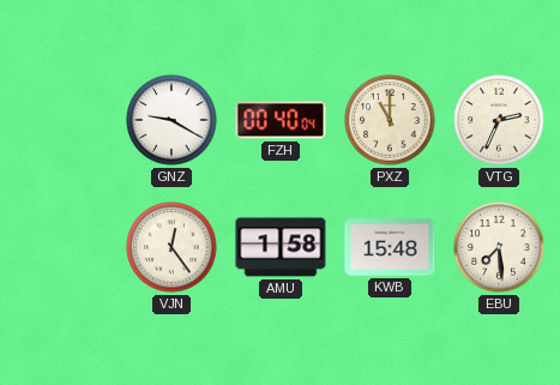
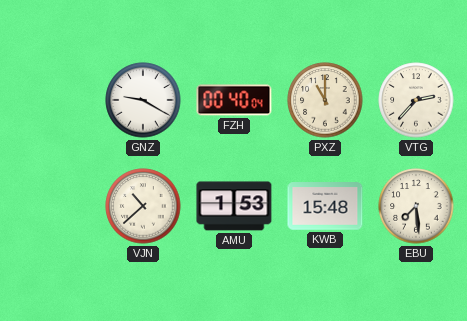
VTG: 2:34 -> 2:37 (416, 100)
VJN: 12:24 -> 10:38 (143, 206)
AMU: 1:58 -> 1:53 (234, 206)
